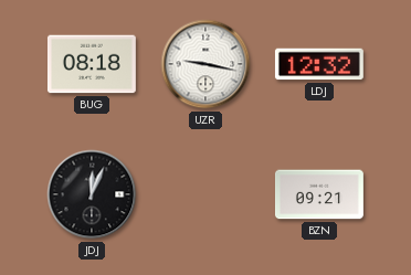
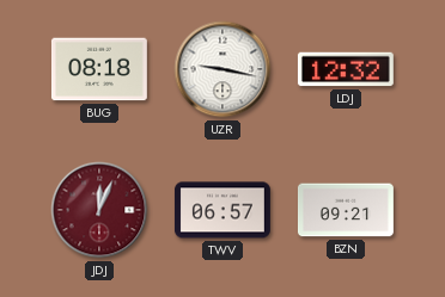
JDJ dial: black -> burgundy (99, 210)
TWV: none -> 06:57 (222, 210)
